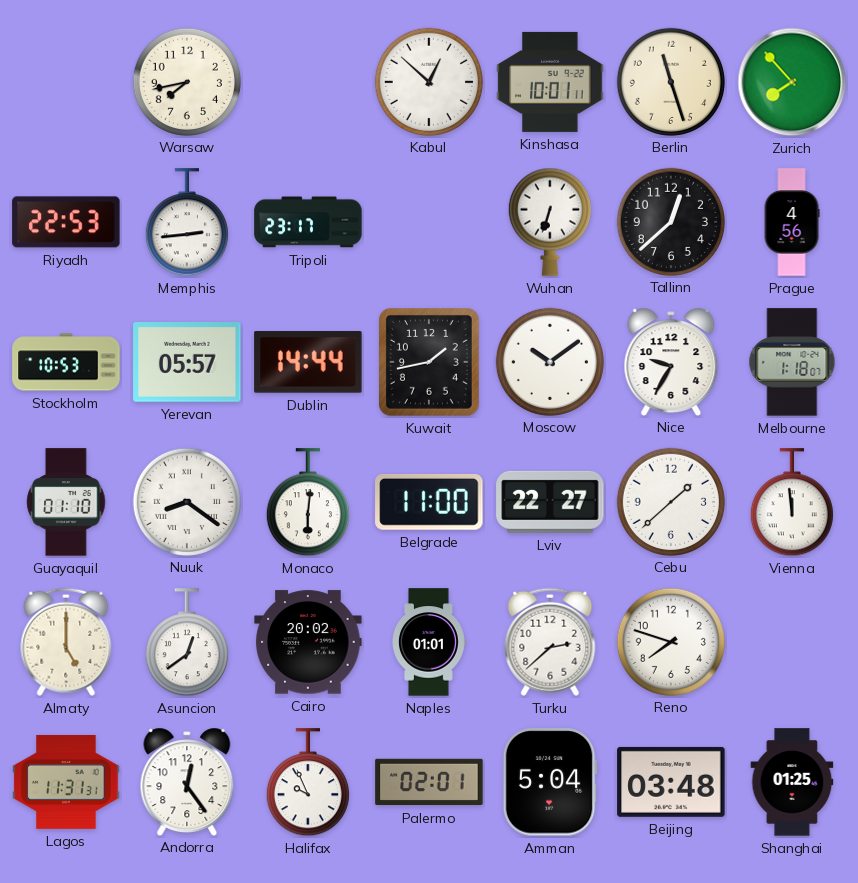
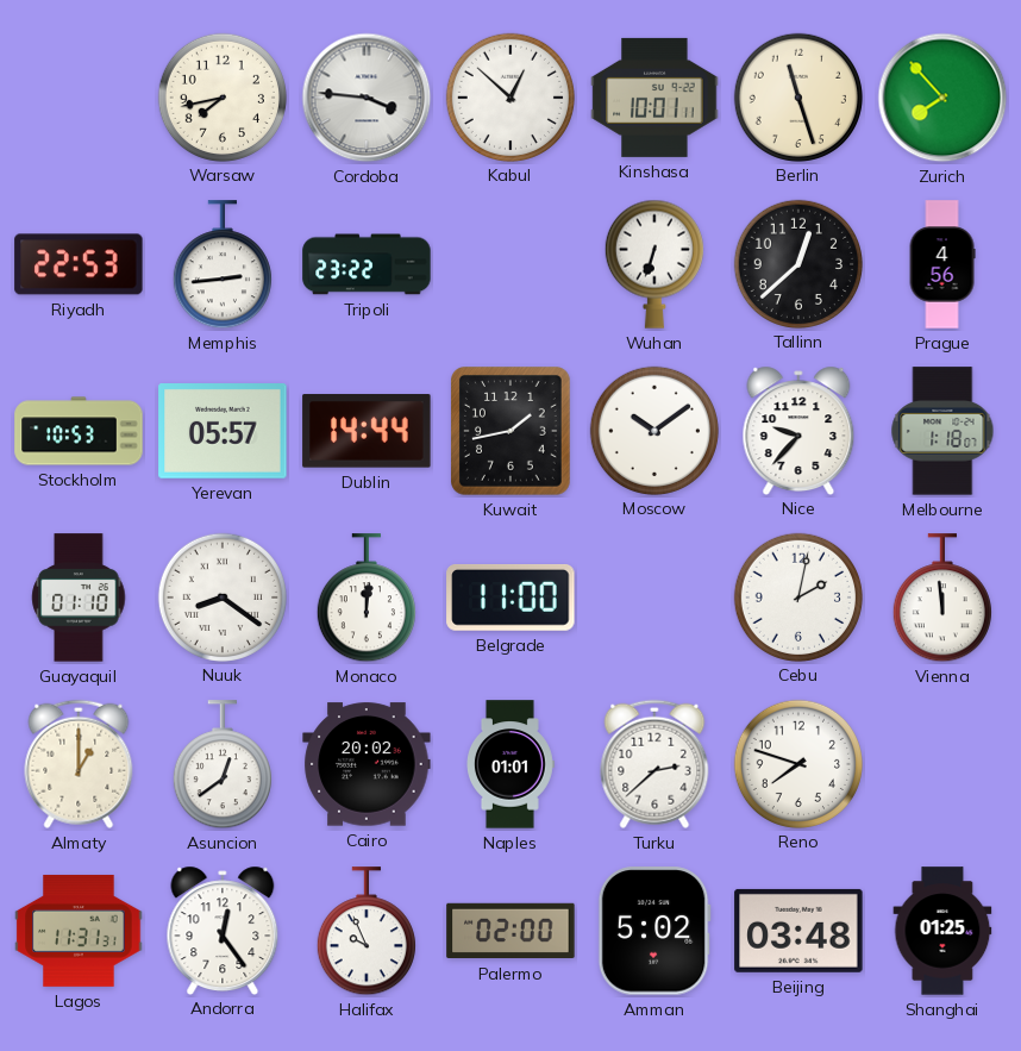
Cordoba: none -> 3:46 (367, 98)
Tripoli: 23:17 -> 23:22 (367, 264)
Nice: 9:35 -> 9:37 (798, 430)
Monaco: 6:01 -> 12:01 (367, 599)
Lviv: 22:27 -> none (550, 502)
Cebu: 1:38 -> 2:02 (797, 596)
Almaty: 5:00 -> 1:00 (79, 764)
Palermo: 02:01 -> 02:00 (510, 931)
Amman: 5:04 -> 5:02 (654, 931)
